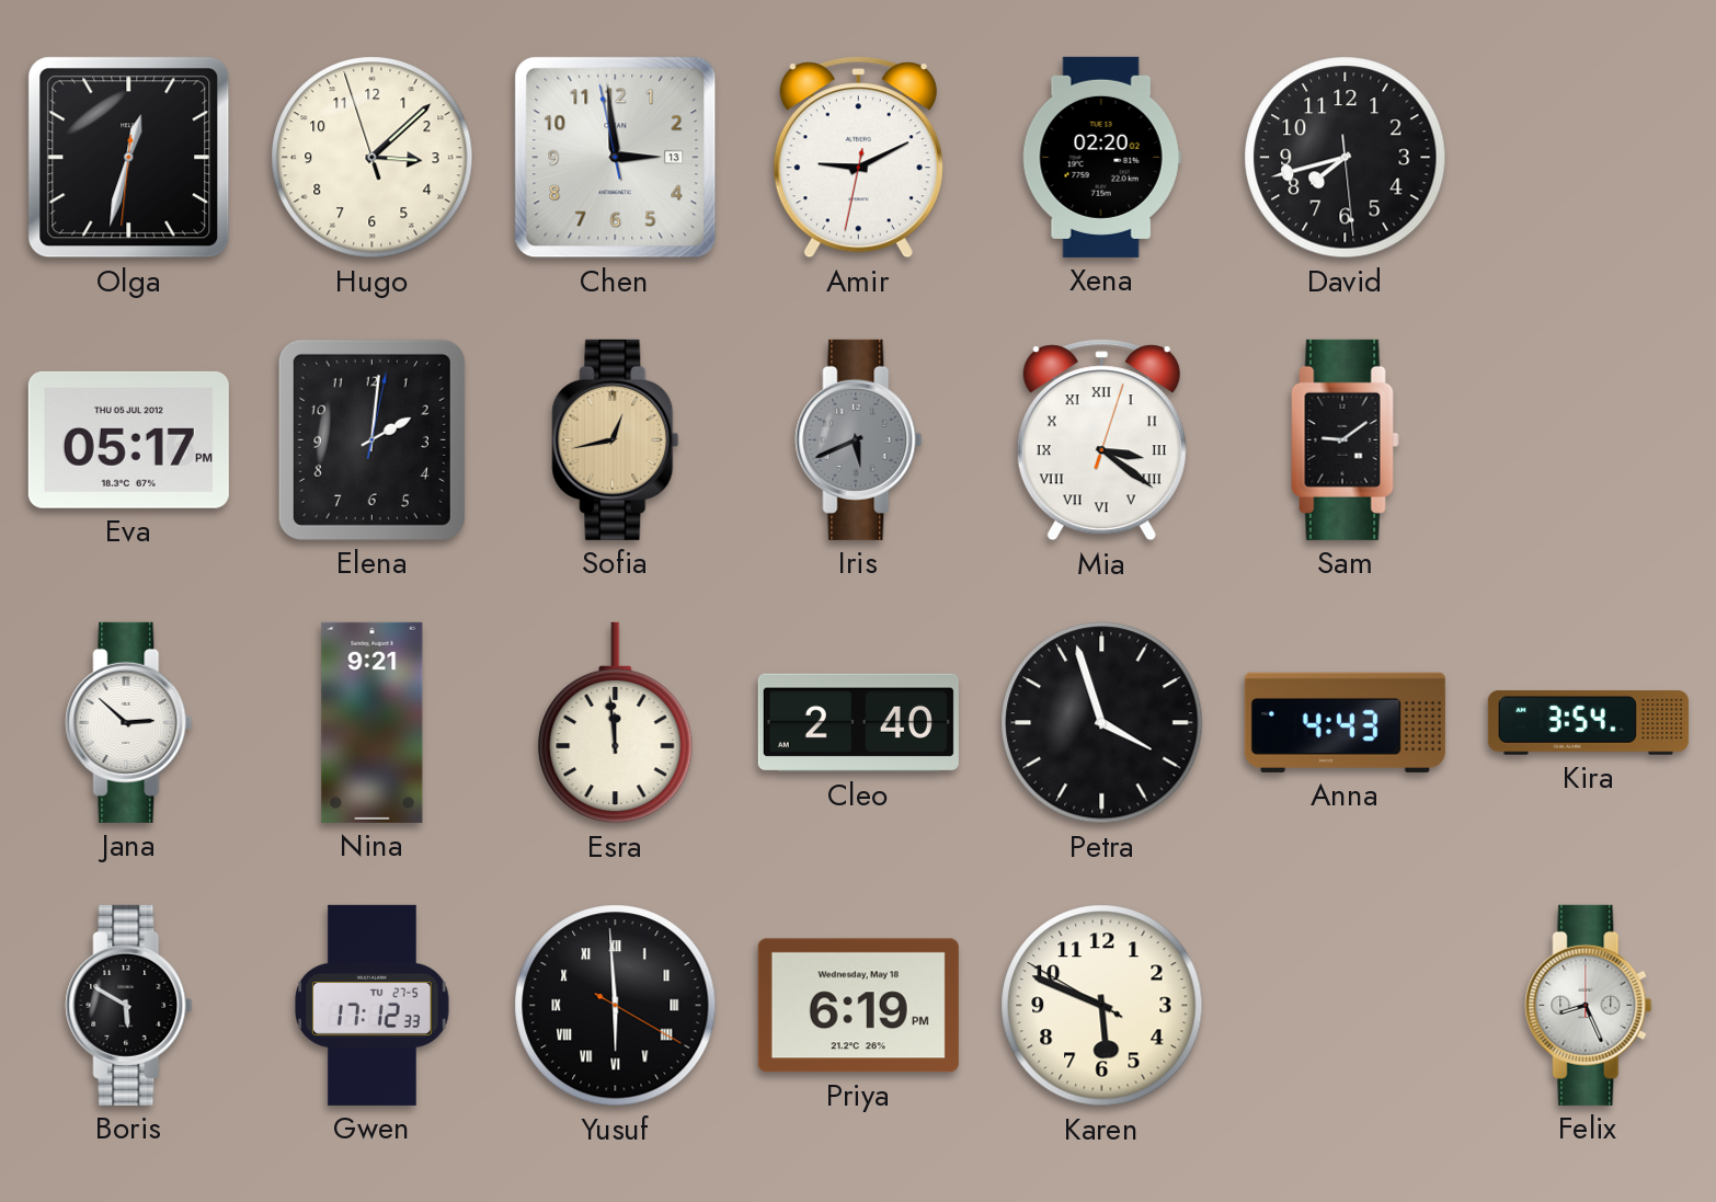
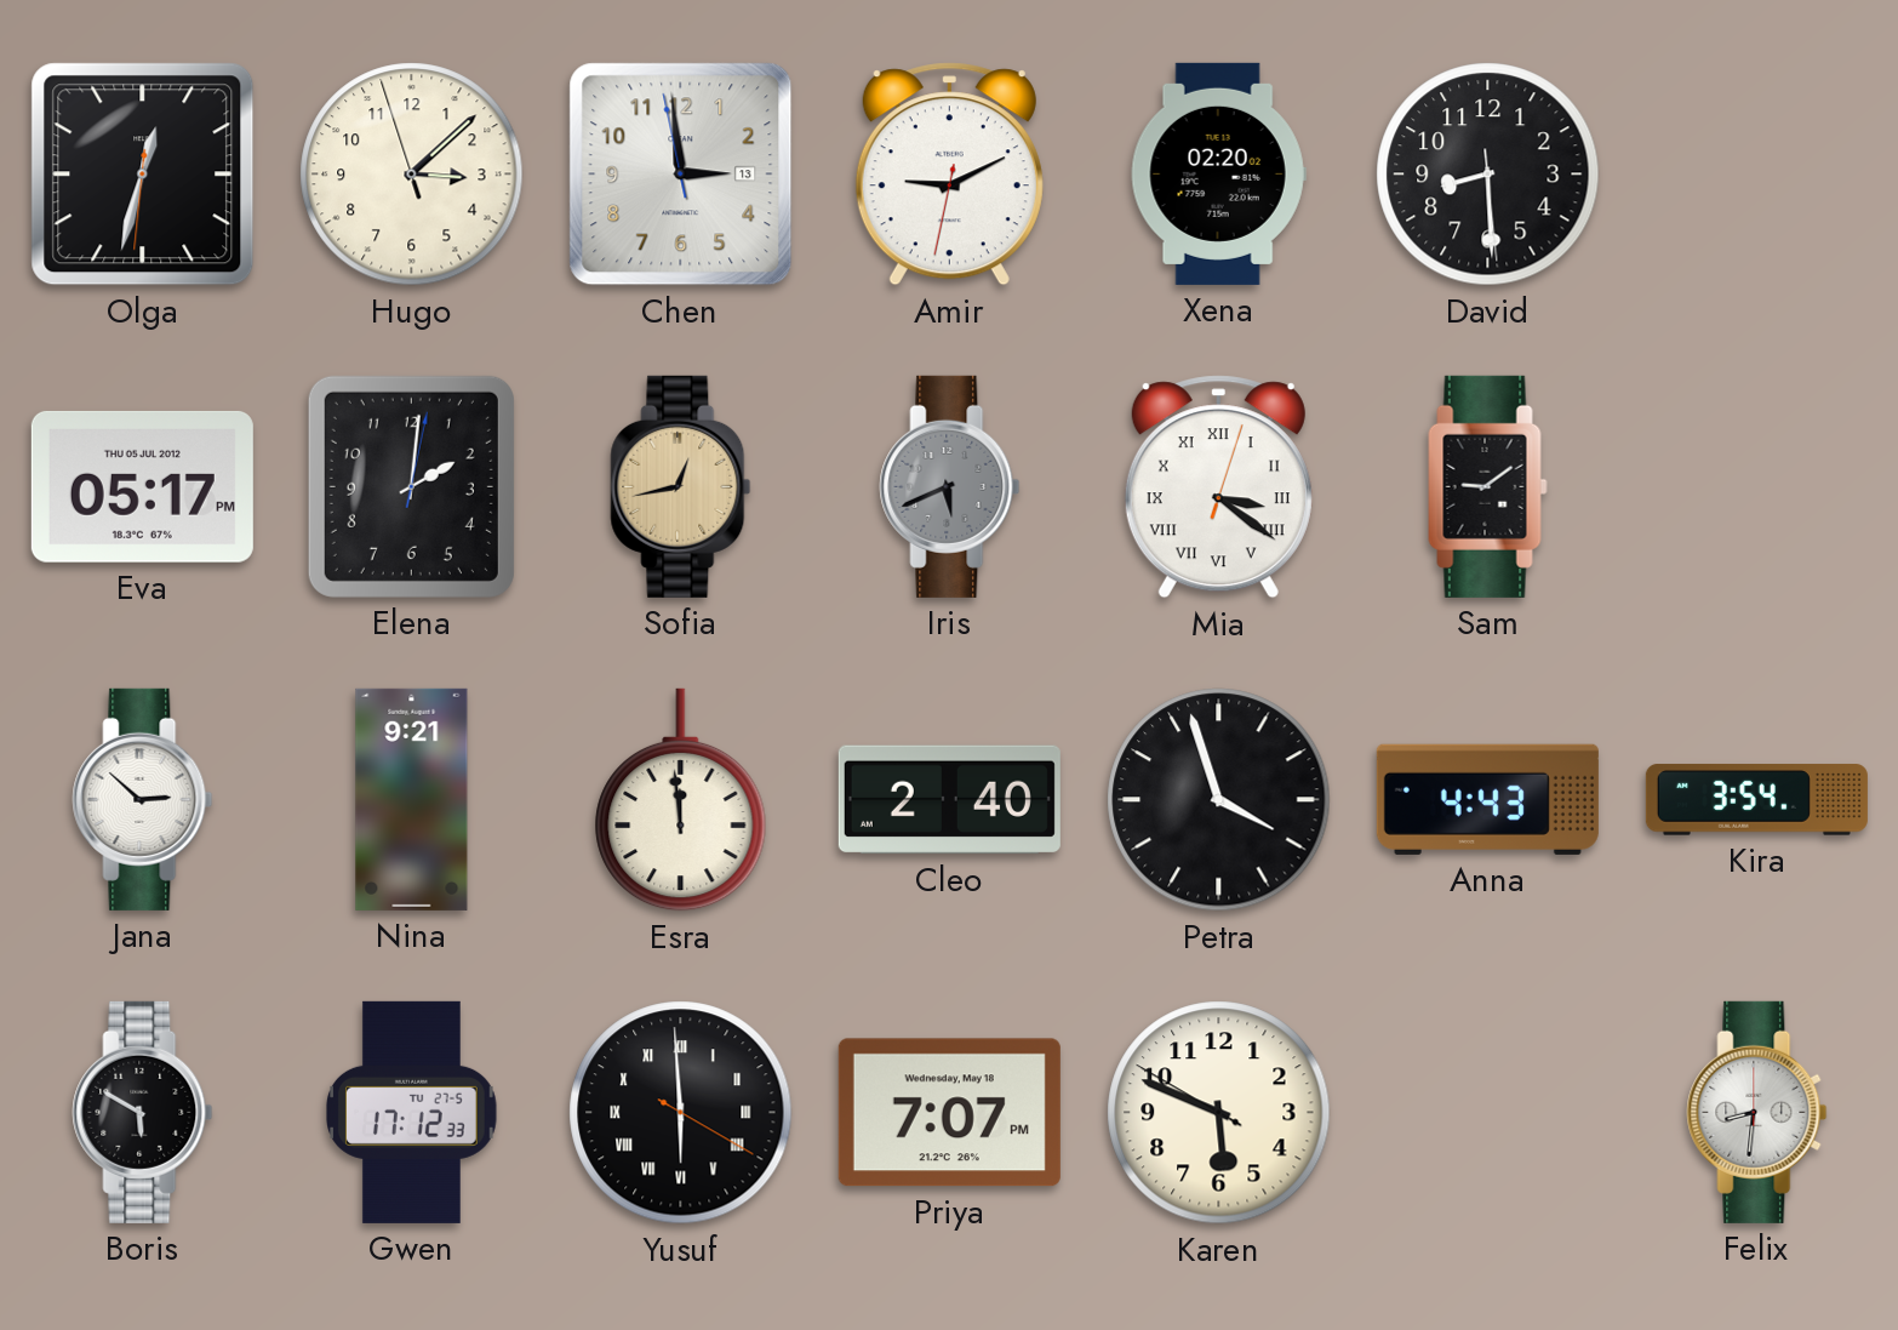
David: 7:42 -> 8:29 (1488, 175)
Priya: 6:19 -> 7:07 (949, 1113)
Felix: 8:26 -> 8:31 (1757, 1112)
